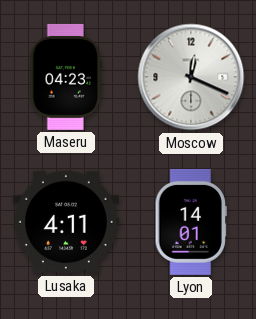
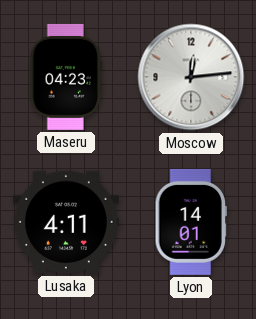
Moscow: 12:19 -> 12:14 (191, 77)
